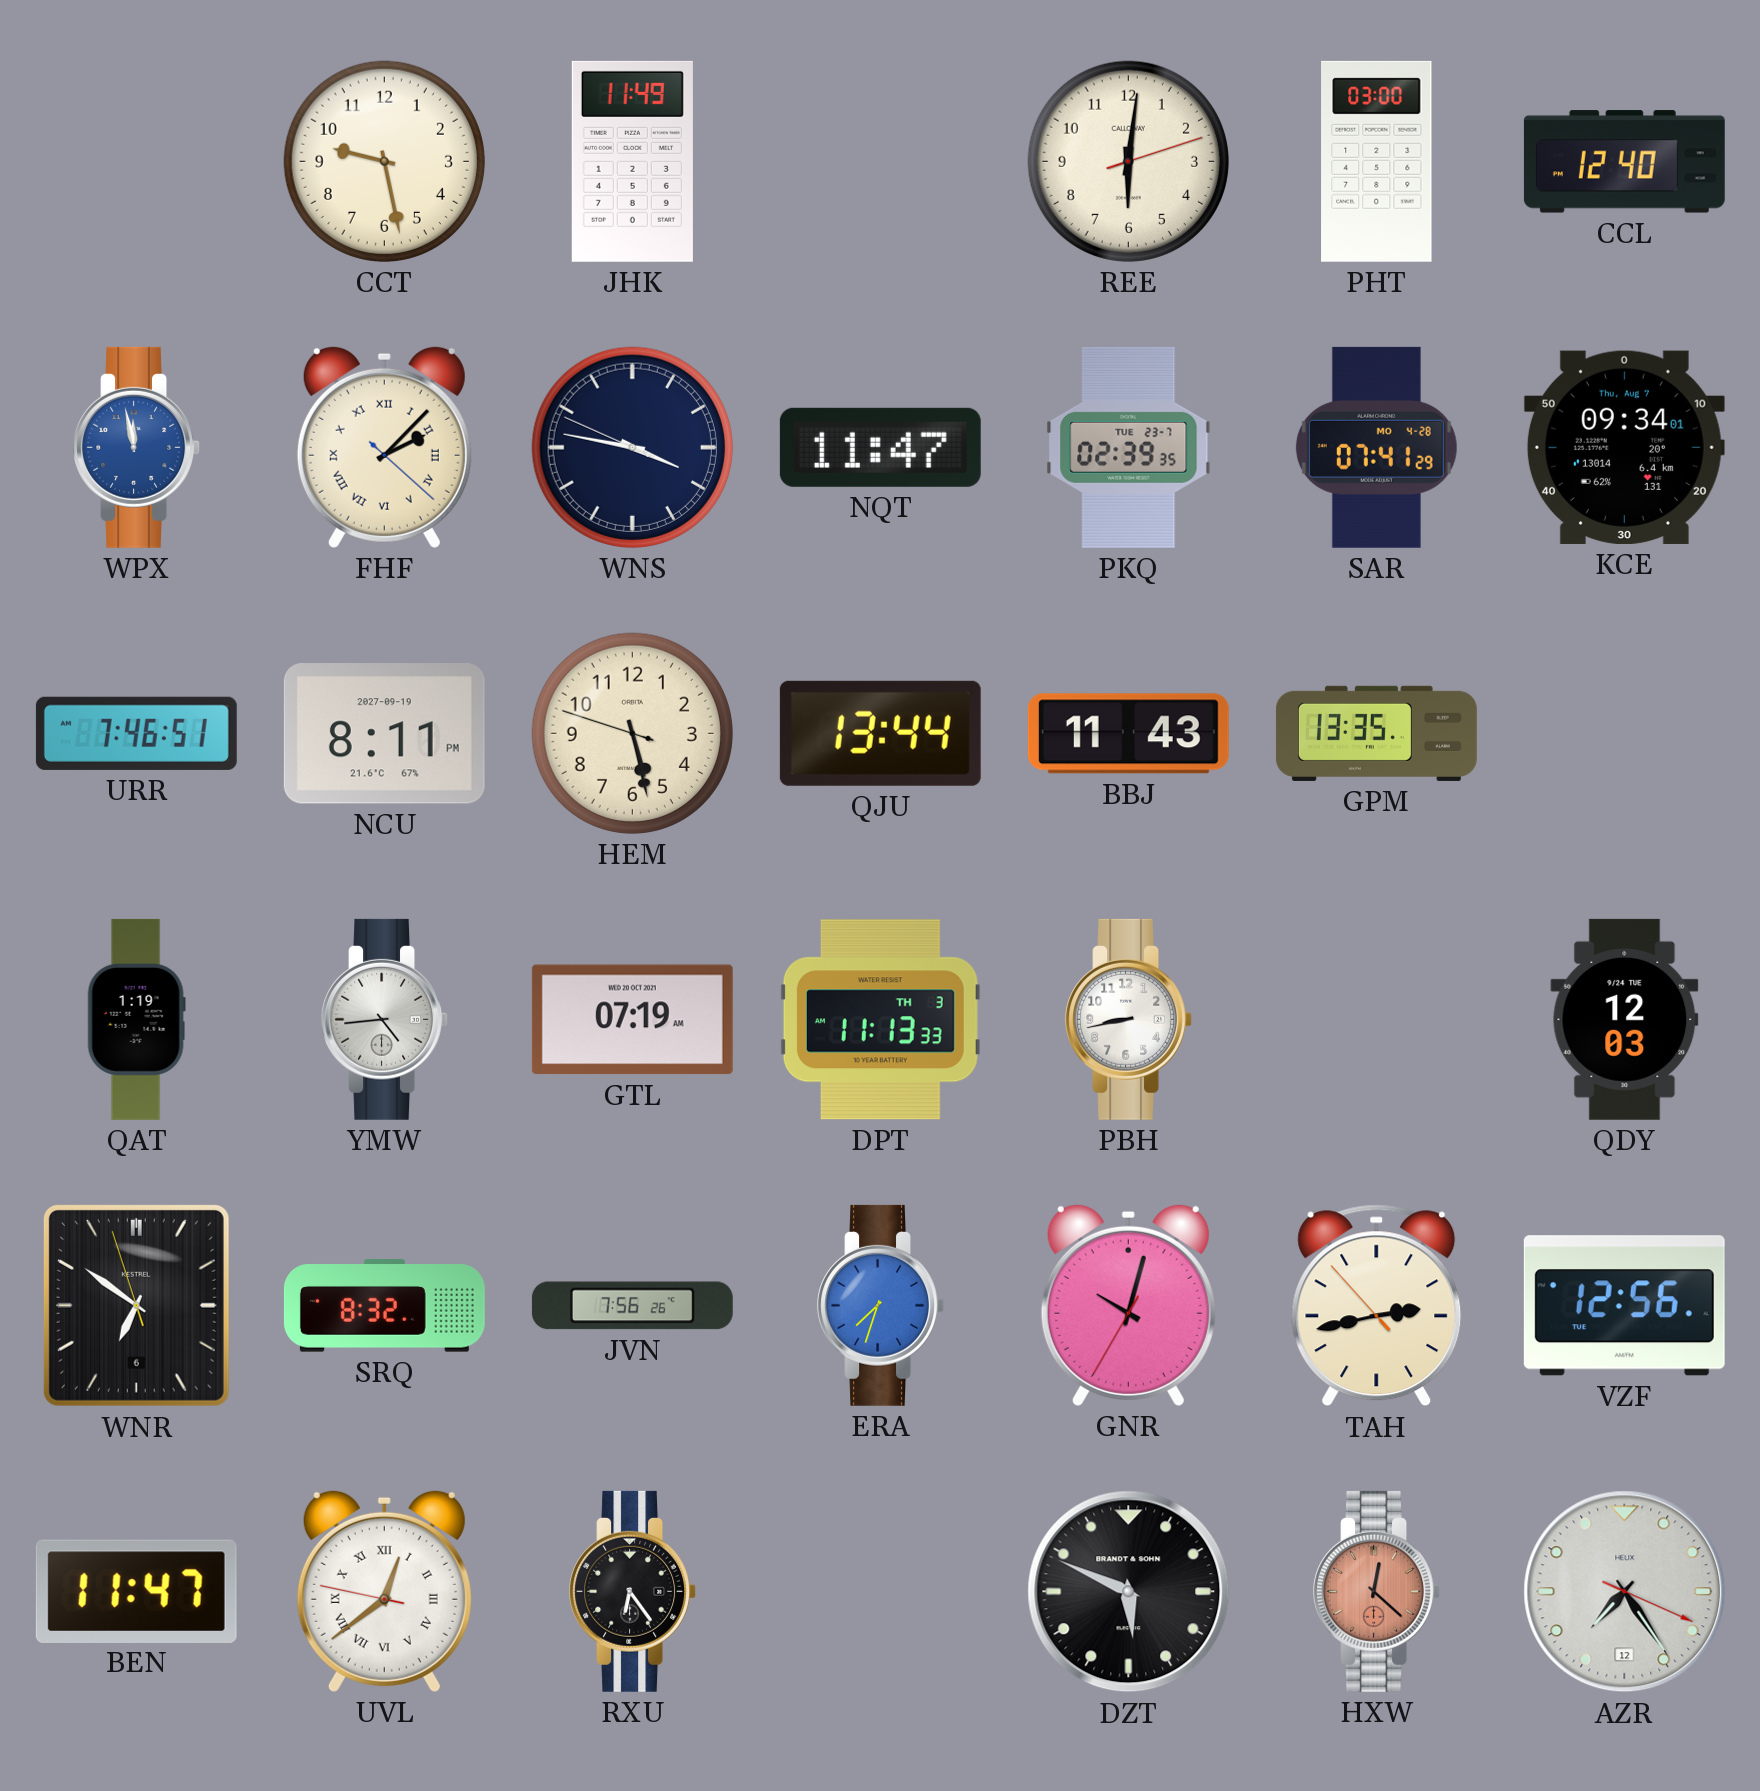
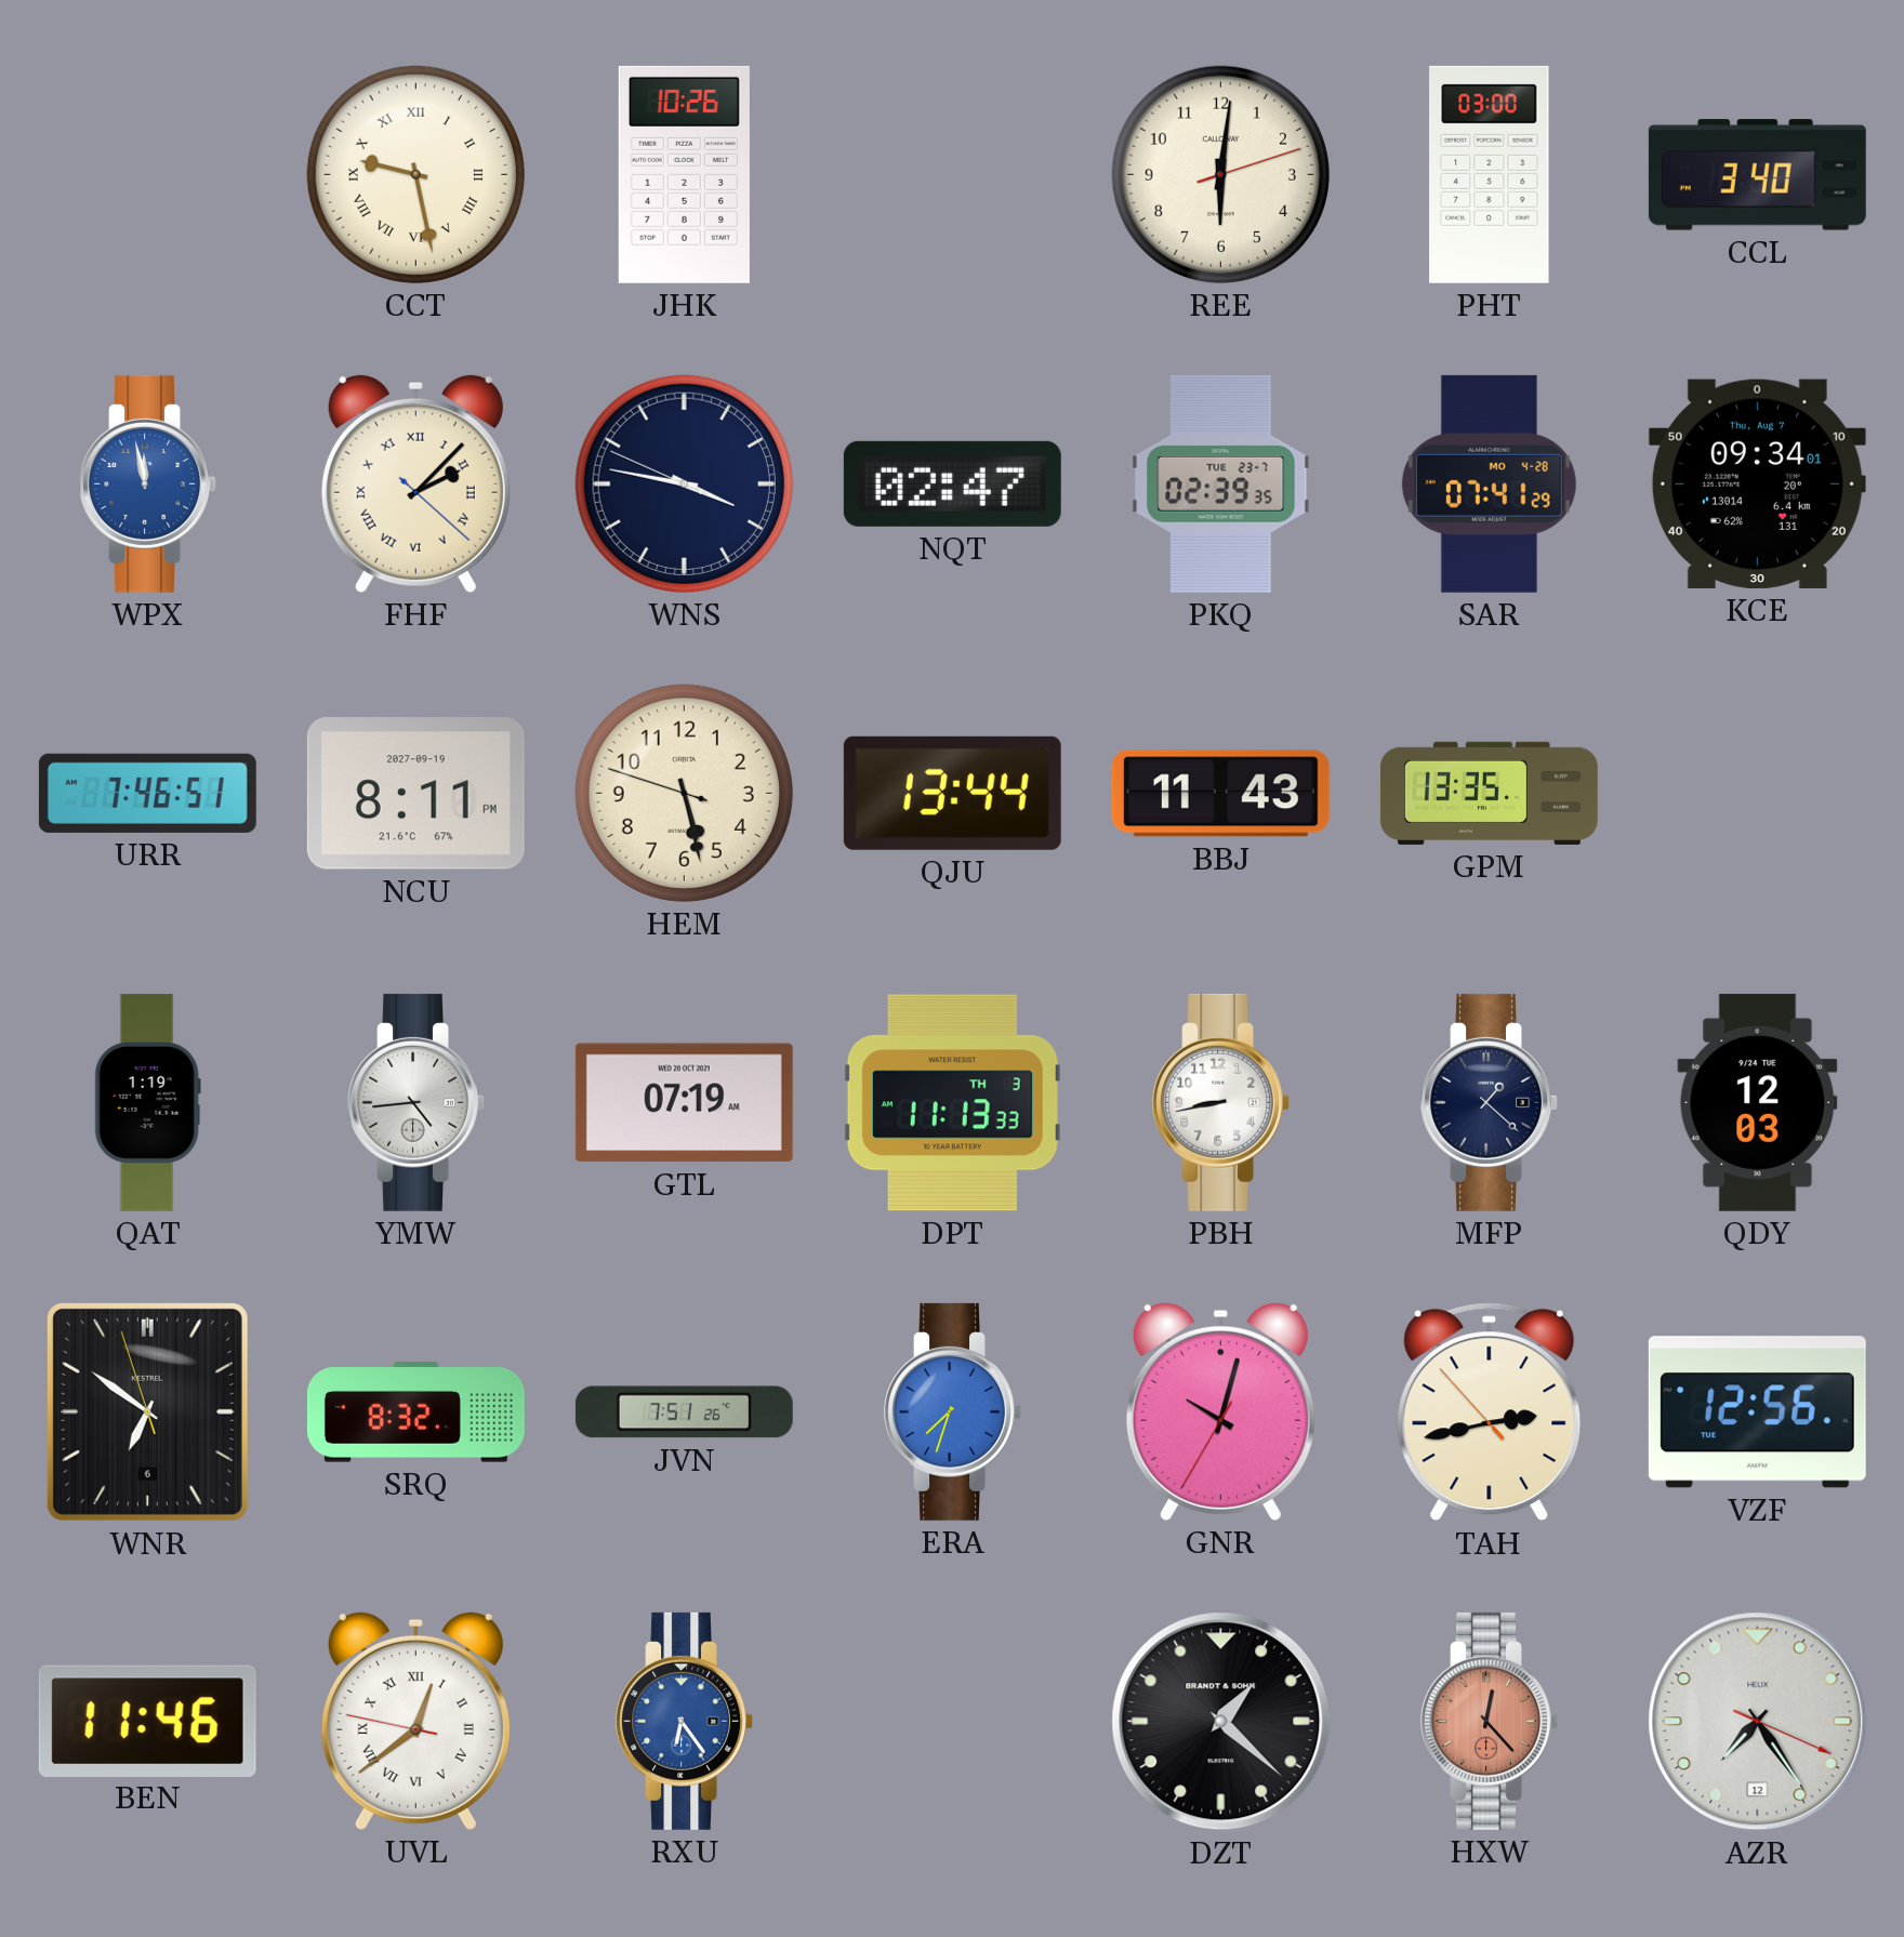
CCT numerals: Arabic -> Roman (415, 174)
JHK: 11:49 -> 10:26 (684, 174)
CCL: 12:40 -> 3:40 (1757, 175)
NQT: 11:47 -> 02:47 (952, 483)
MFP: none -> 1:22 (1489, 1102)
JVN: 7:56 -> 7:51 (684, 1412)
BEN: 11:47 -> 11:46 (147, 1721)
RXU dial: black -> blue (684, 1721)
DZT: 5:49 -> 1:22 (1221, 1722)
HXW: 12:22 -> 12:23 (1489, 1721)
